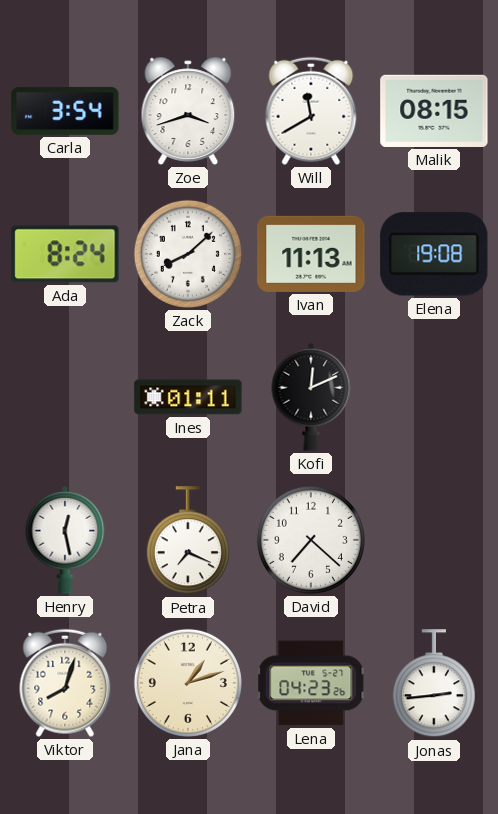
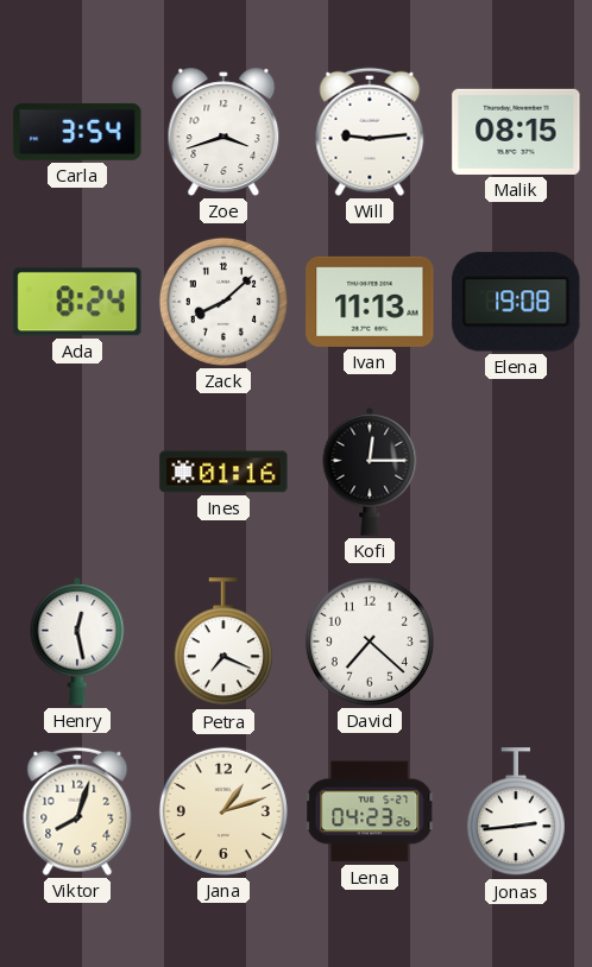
Will: 11:40 -> 9:14 (370, 132)
Ines: 01:11 -> 01:16 (223, 472)
Kofi: 12:11 -> 12:15 (370, 472)
